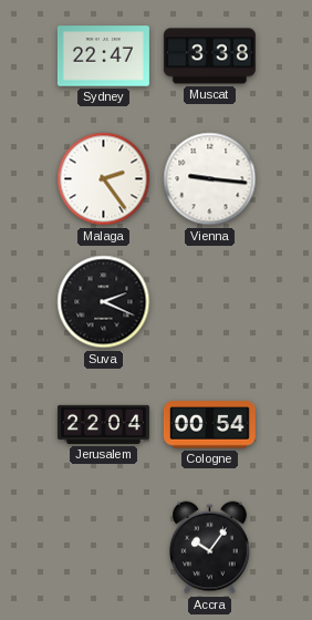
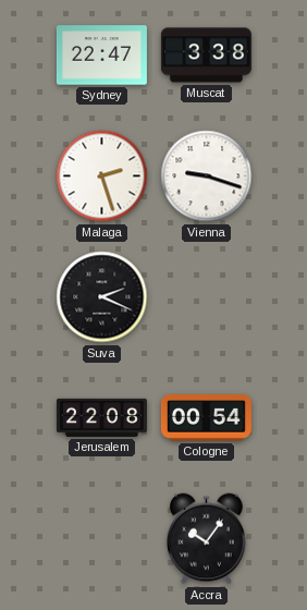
Malaga: 2:24 -> 2:27 (102, 176)
Vienna: 9:16 -> 9:18 (207, 176)
Jerusalem: 22:04 -> 22:08 (101, 417)
